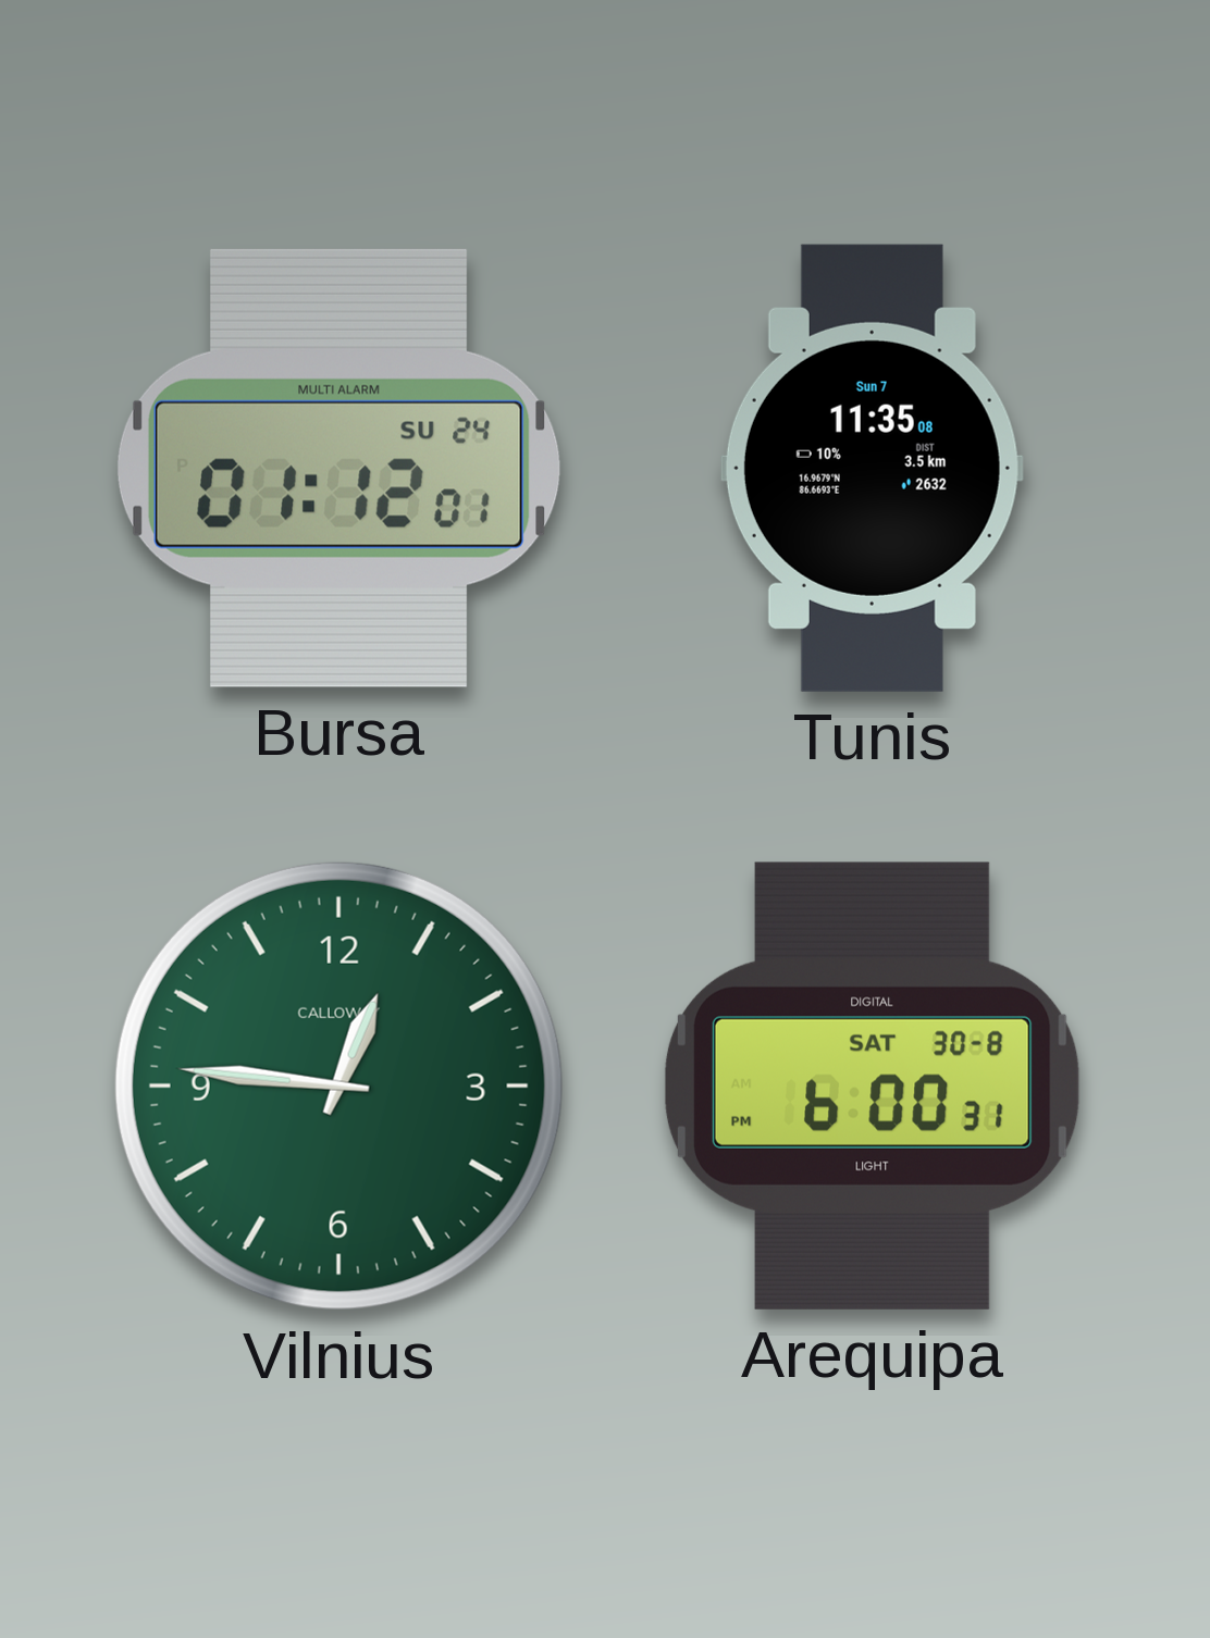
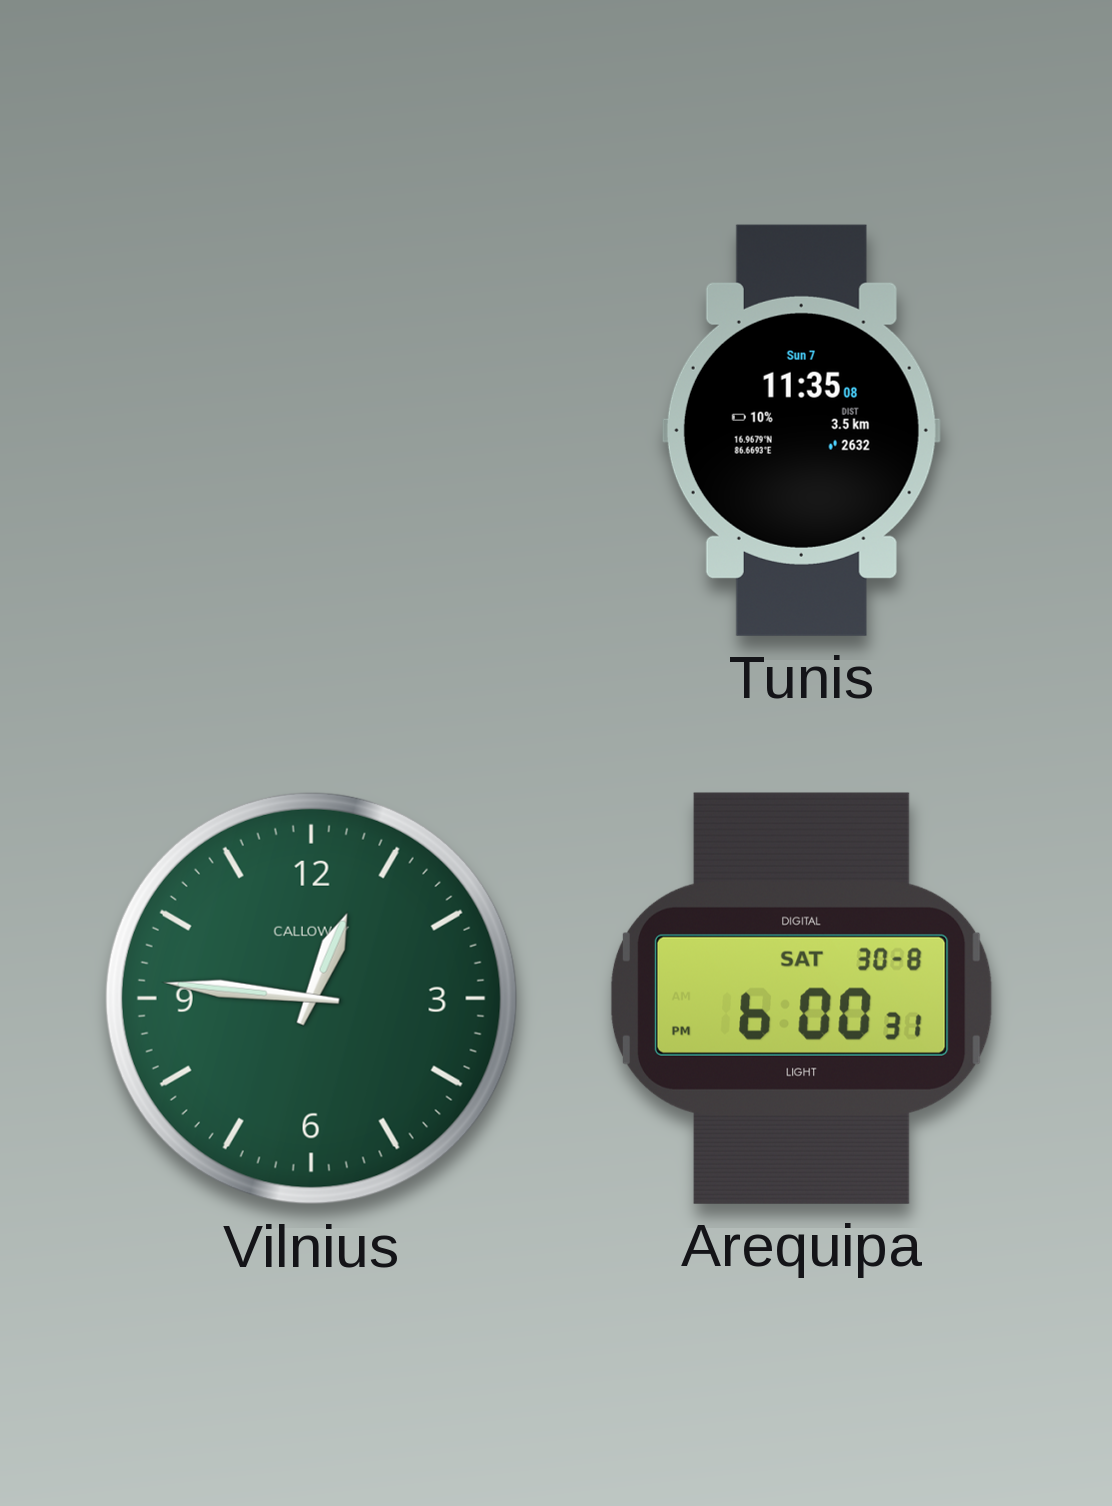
Bursa: 01:12 -> none (338, 468)
